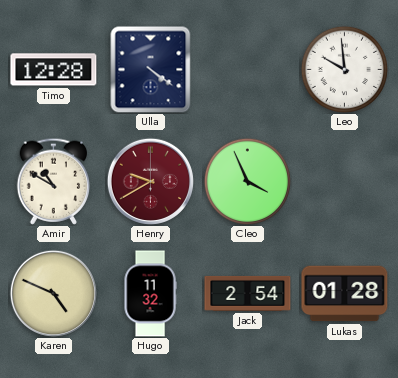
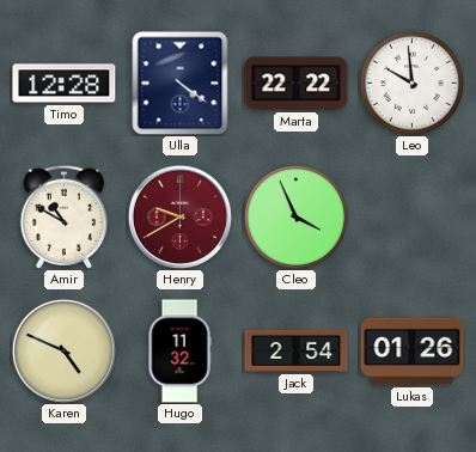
Marta: none -> 22:22 (297, 84)
Lukas: 01:28 -> 01:26 (413, 352)
